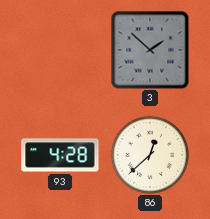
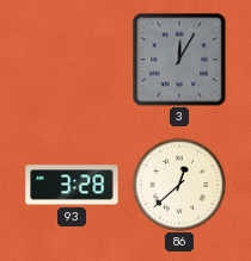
3: 1:52 -> 12:05 (179, 60)
93: 4:28 -> 3:28 (72, 185)
